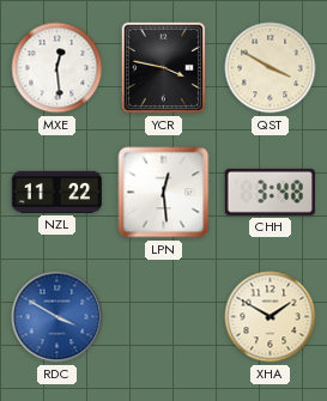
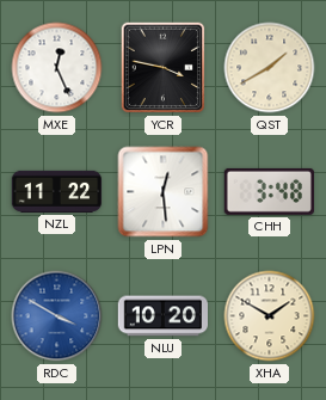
MXE: 12:29 -> 12:26 (57, 68)
QST: 3:50 -> 1:40 (270, 68)
NLU: none -> 10:20 (164, 316)
